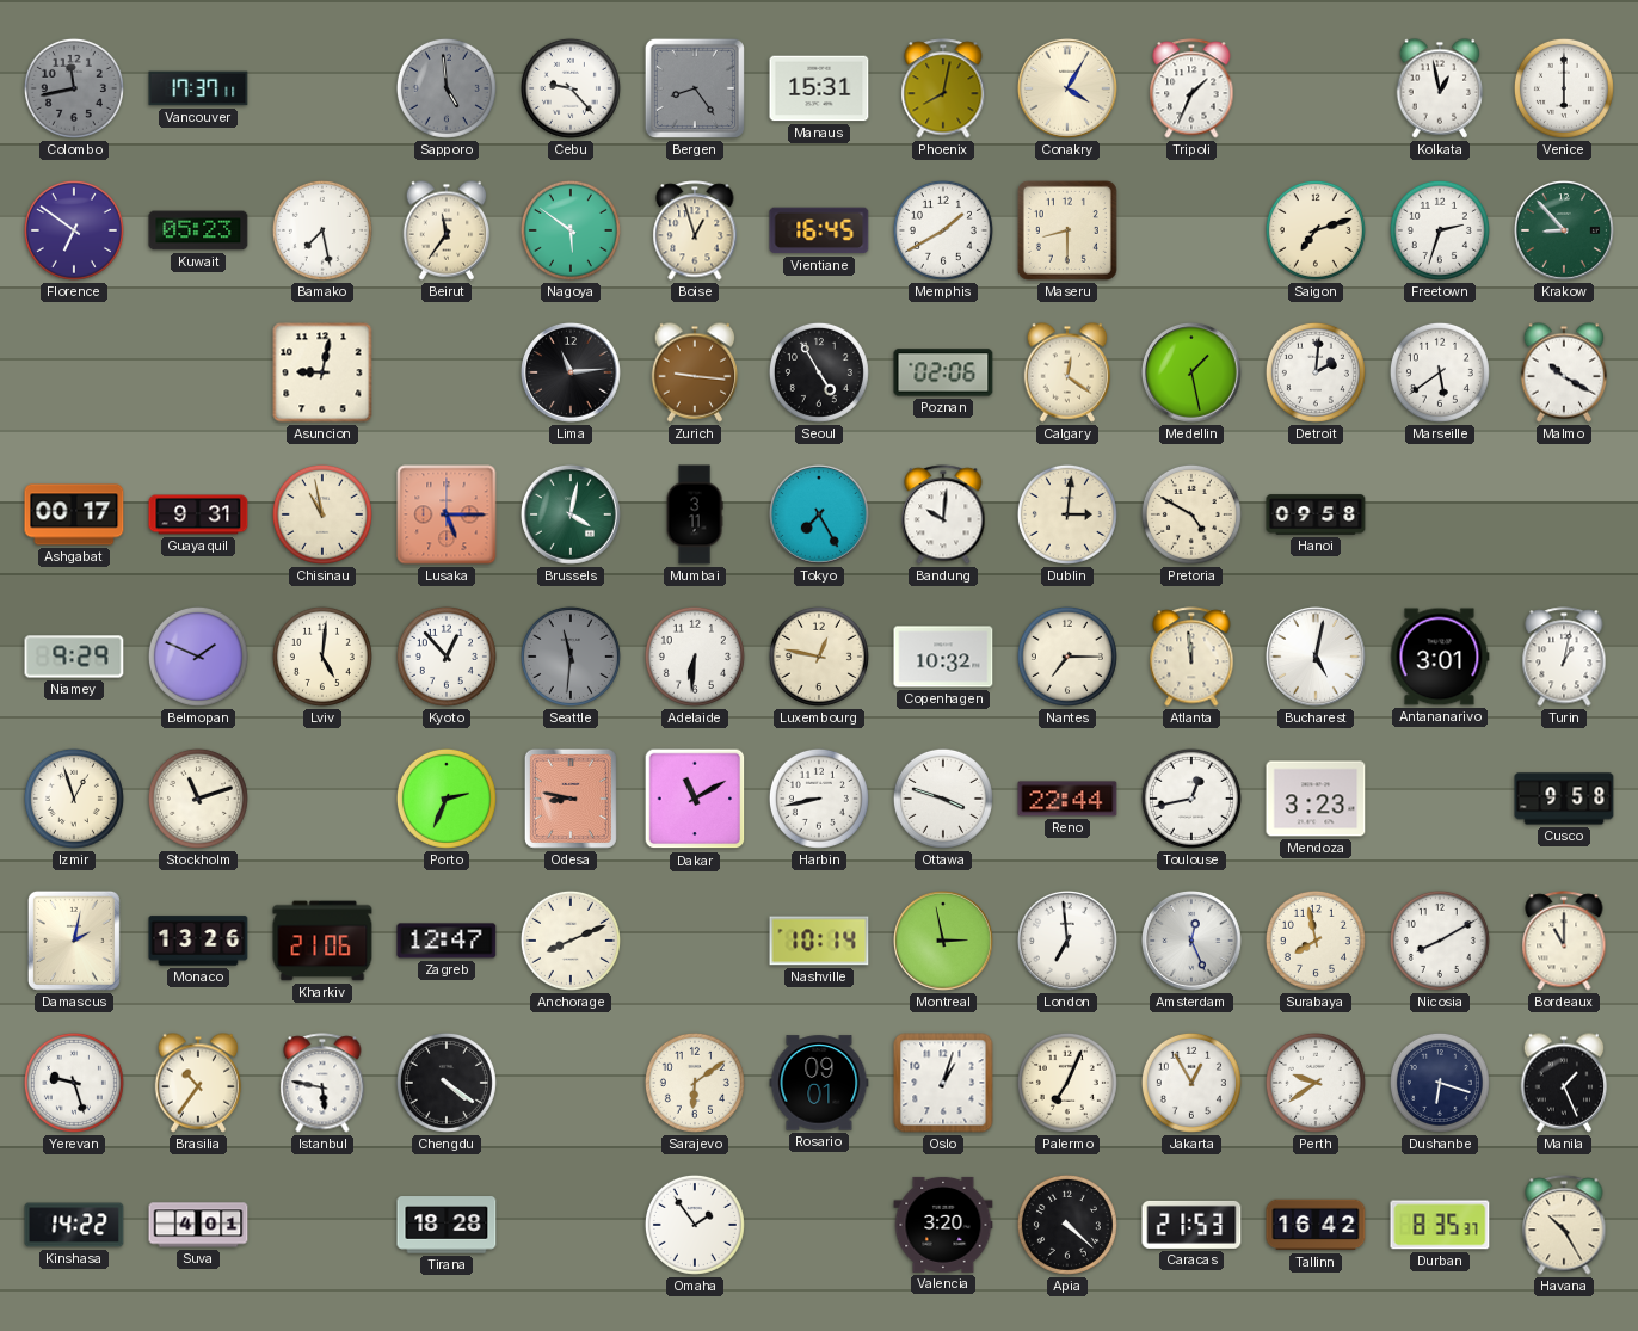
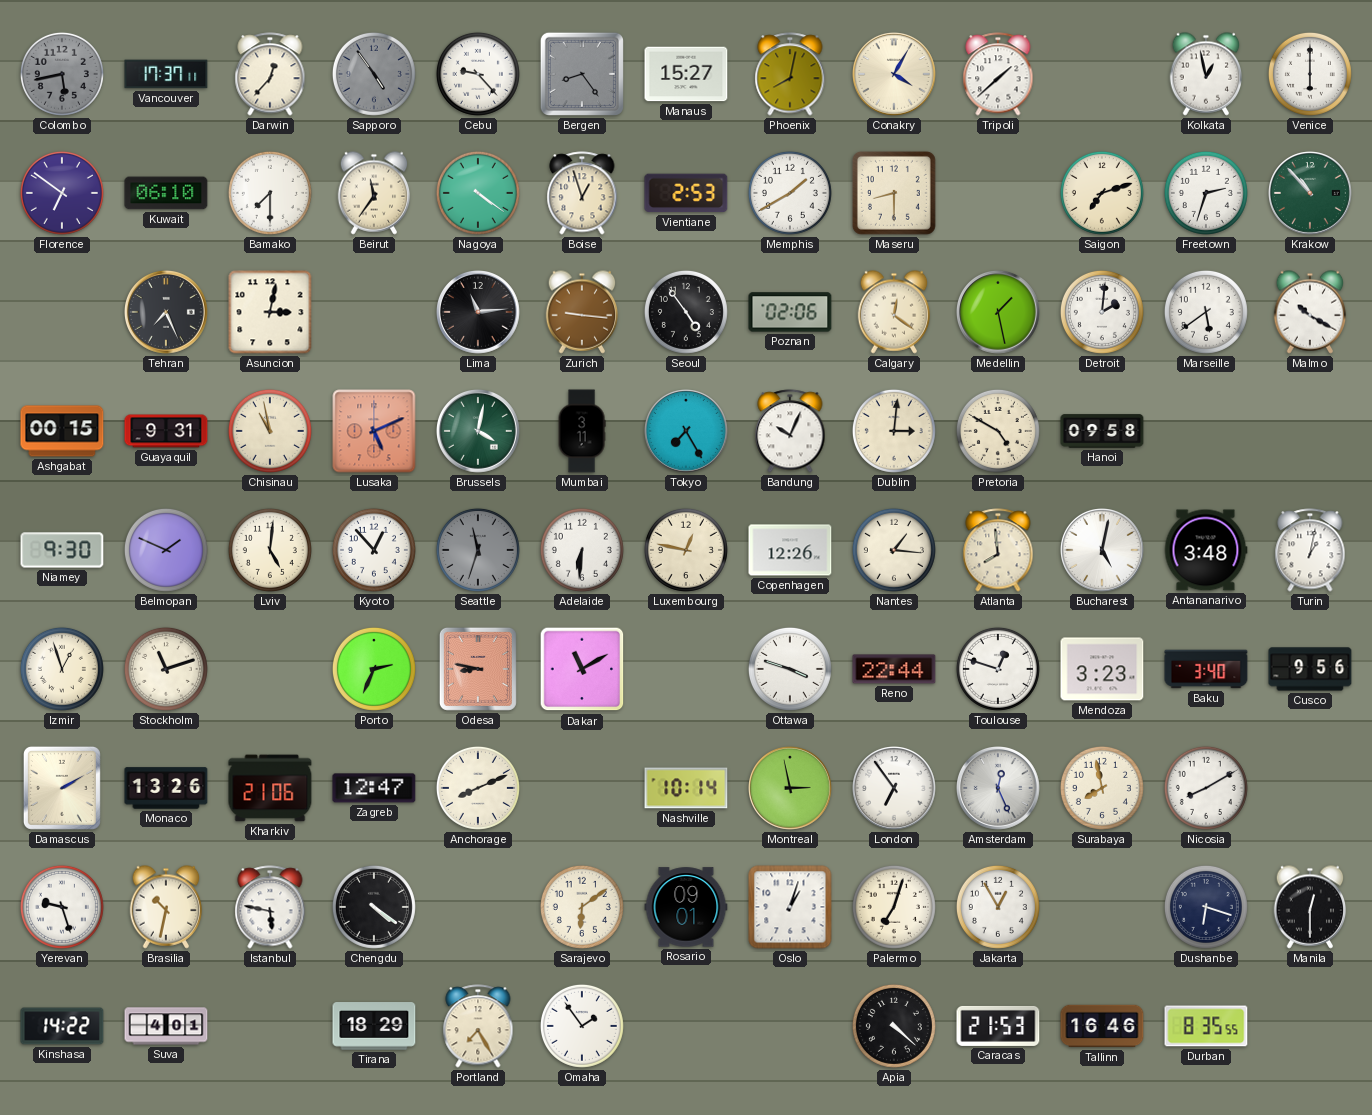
Colombo: 11:43 -> 5:43 (62, 74)
Darwin: none -> 12:37 (270, 74)
Sapporo: 4:59 -> 4:54 (374, 74)
Manaus: 15:31 -> 15:27 (686, 74)
Tripoli: 1:34 -> 1:38 (998, 74)
Kuwait: 05:23 -> 06:10 (166, 193)
Bamako: 7:28 -> 7:30 (270, 193)
Nagoya: 5:51 -> 4:21 (478, 193)
Vientiane: 16:45 -> 2:53 (686, 193)
Krakow: 8:53 -> 10:53 (1311, 194)
Tehran: none -> 7:26 (167, 313)
Asuncion: 9:02 -> 3:02 (270, 312)
Seoul: 4:55 -> 4:54 (686, 312)
Ashgabat: 00:17 -> 00:15 (62, 431)
Lusaka: 5:15 -> 5:11 (374, 431)
Bandung: 10:01 -> 10:04 (790, 431)
Niamey: 9:29 -> 9:30 (62, 550)
Seattle: 11:31 -> 11:33 (478, 550)
Copenhagen: 10:32 -> 12:26 (790, 550)
Nantes: 7:15 -> 1:16 (894, 550)
Atlanta: 11:59 -> 7:59 (998, 550)
Antananarivo: 3:01 -> 3:48 (1206, 550)
Harbin: 8:43 -> none (819, 799)
Toulouse: 12:43 -> 12:48 (998, 669)
Baku: none -> 3:40 (1206, 669)
Cusco: 9:58 -> 9:56 (1310, 669)
Damascus: 2:02 -> 2:10 (62, 788)
London: 6:59 -> 6:54 (895, 789)
Bordeaux: 11:00 -> none (1564, 941)
Brasilia: 10:36 -> 10:32 (166, 907)
Palermo: 7:04 -> 7:03 (894, 907)
Perth: 9:39 -> none (1316, 1083)
Manila: 1:26 -> 12:30 (1310, 907)
Tirana: 18:28 -> 18:29 (374, 1026)
Portland: none -> 7:25 (478, 1026)
Valencia: 3:20 -> none (943, 1225)
Tallinn: 16:42 -> 16:46 (1102, 1026)
Durban: 8:35:37 -> 8:35:55 (1206, 1026)
Havana: 10:25 -> none (1564, 1225)
